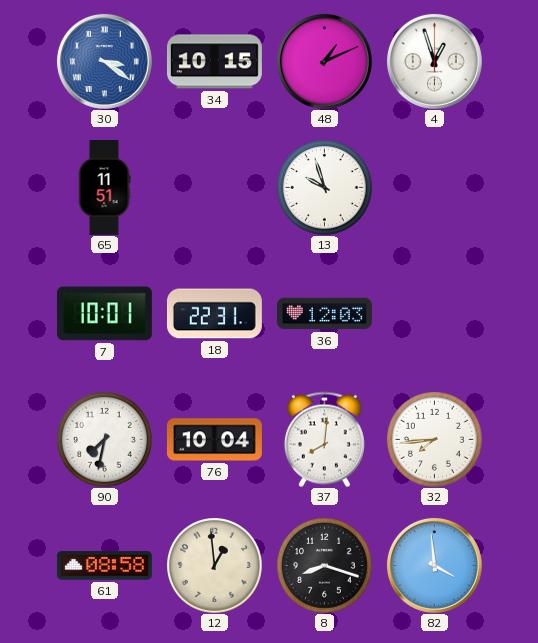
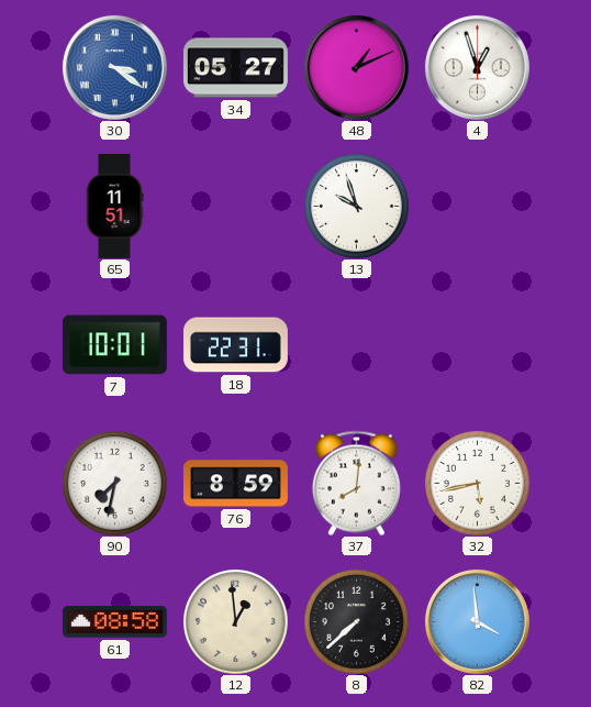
34: 10:15 -> 05:27 (235, 68)
36: 12:03 -> none (324, 314)
76: 10:04 -> 8:59 (235, 484)
32: 7:44 -> 5:43 (478, 484)
8: 8:18 -> 7:38 (357, 622)
